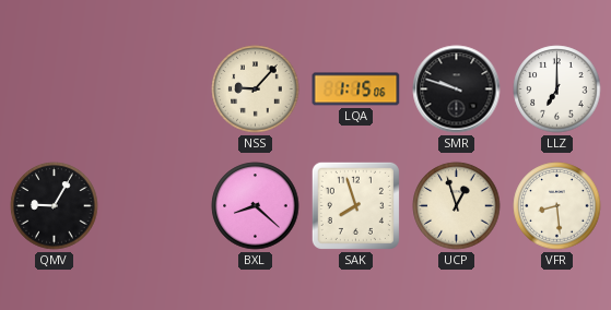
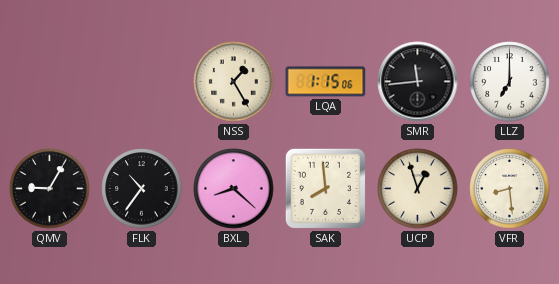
NSS: 9:07 -> 1:25 (234, 82)
SMR: 9:48 -> 11:44 (418, 82)
FLK: none -> 10:36 (142, 189)
SAK: 7:57 -> 7:59 (325, 188)
